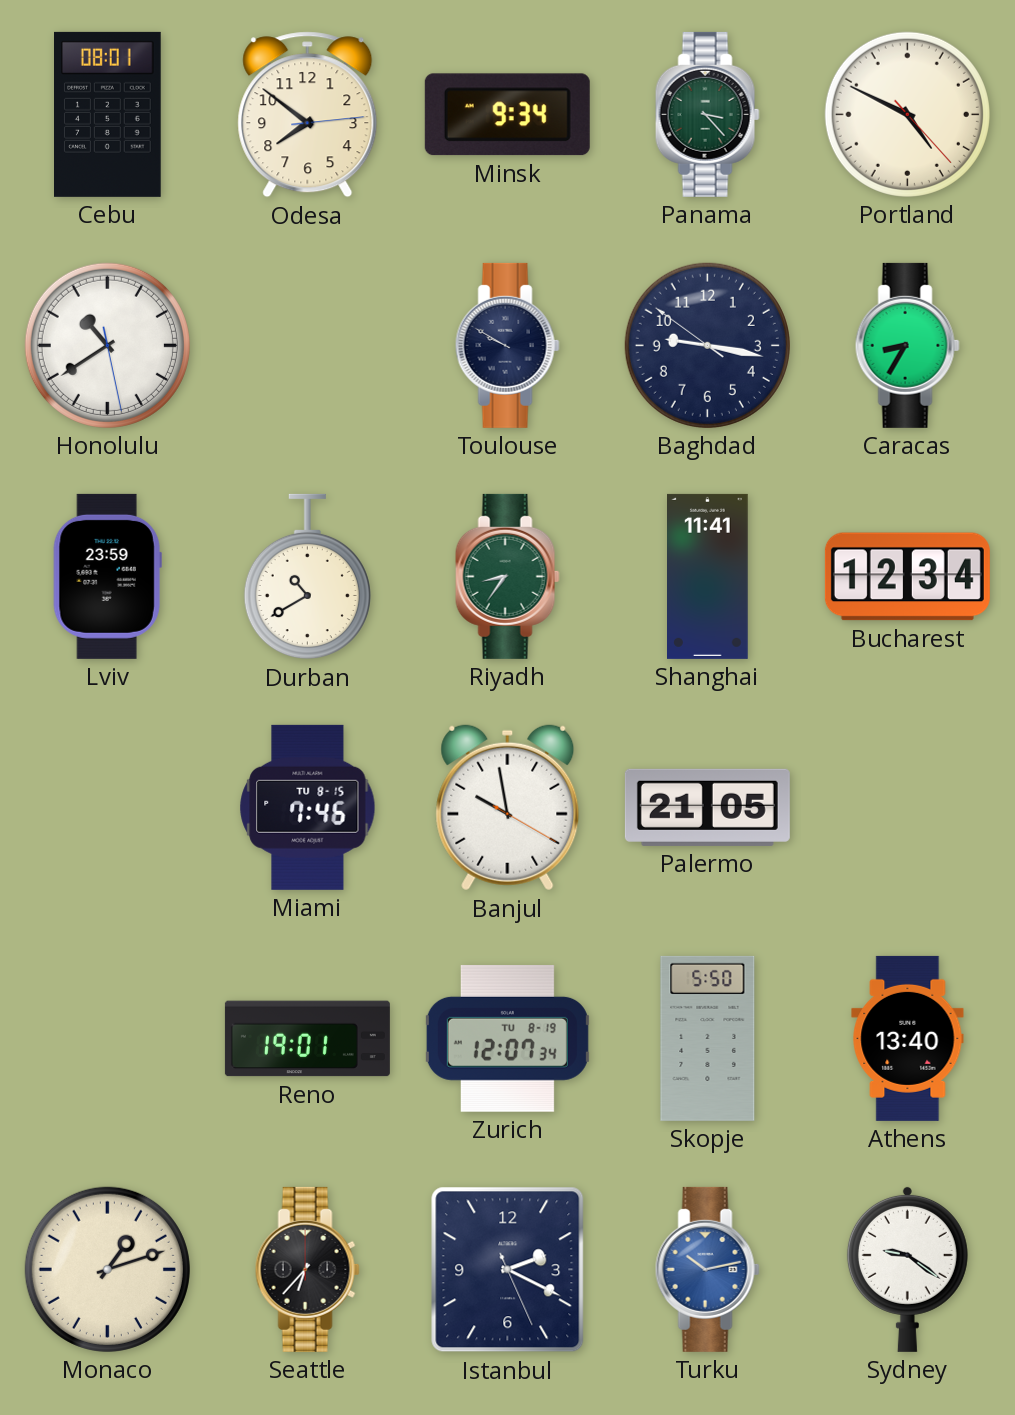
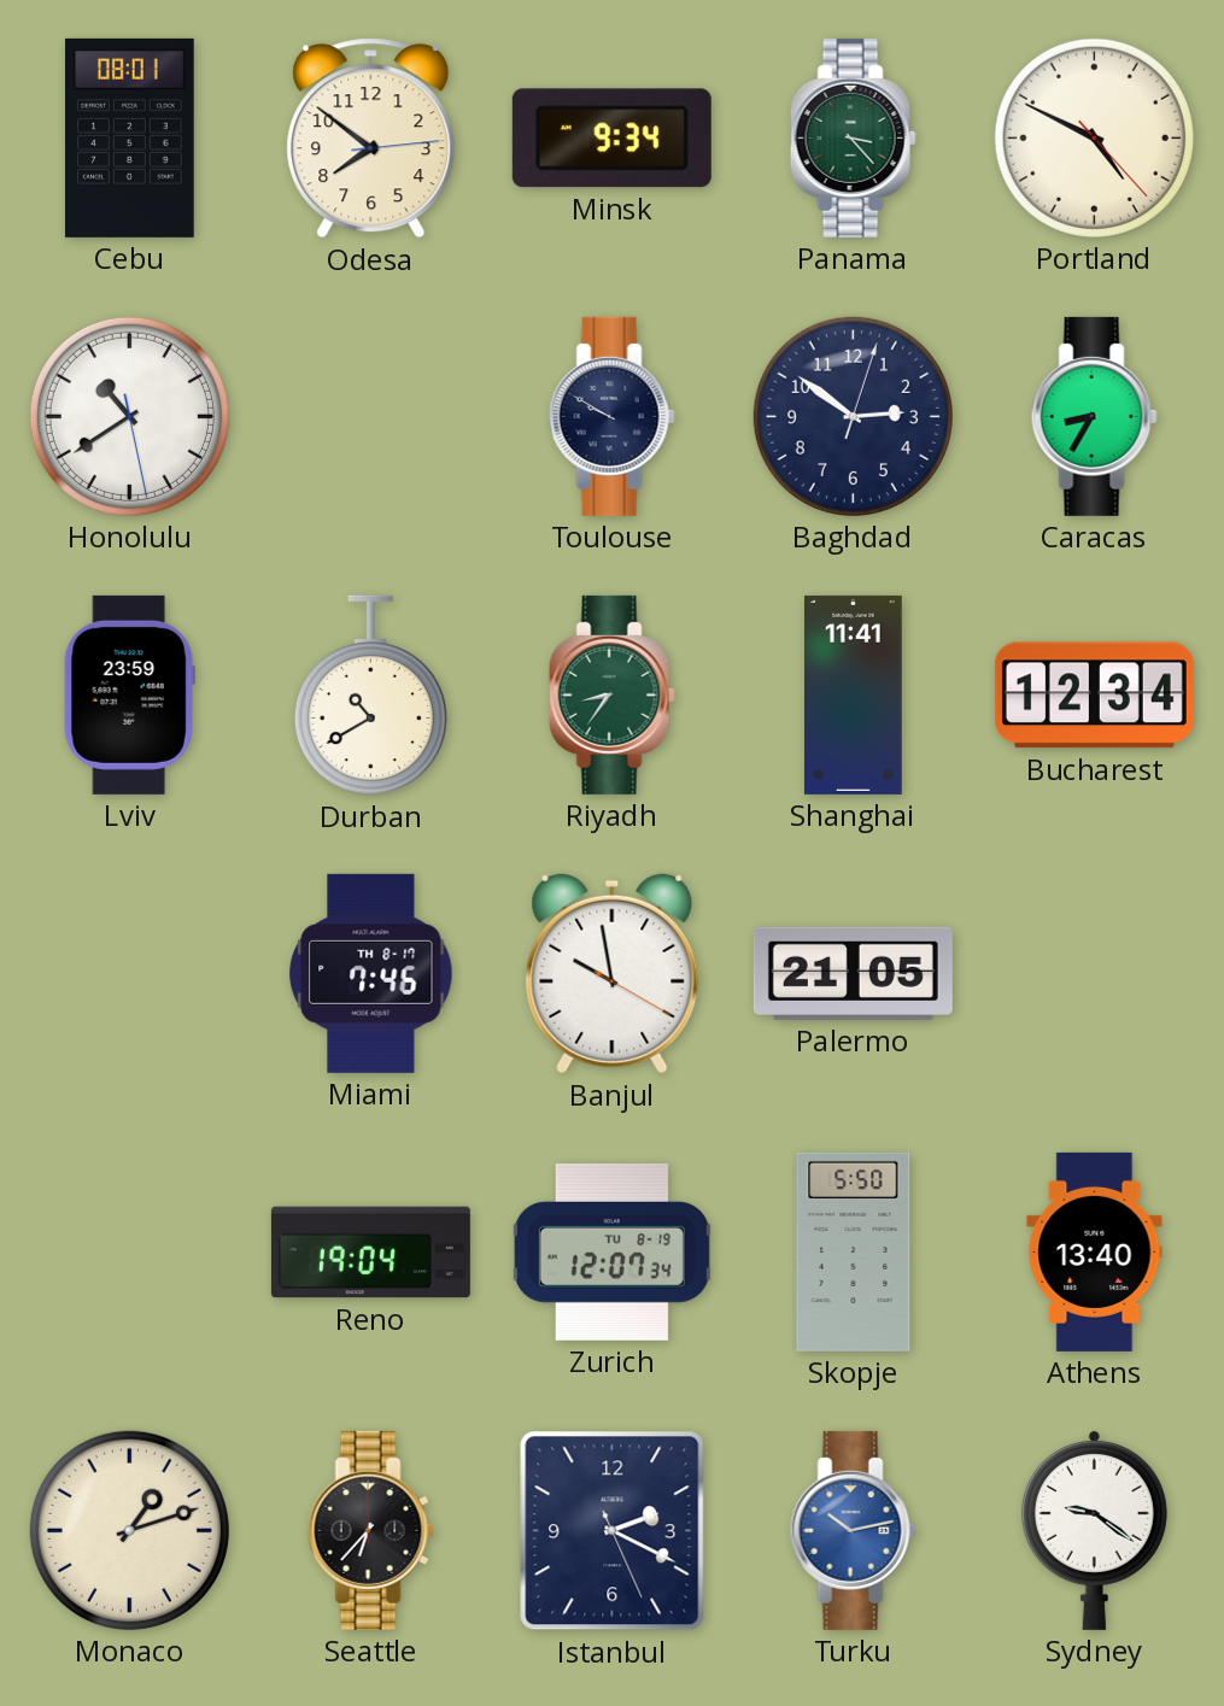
Baghdad: 9:16 -> 2:51 (853, 416)
Miami date: TU 8-15 -> TH 8-17 (371, 973)
Reno: 19:01 -> 19:04 (370, 1253)
